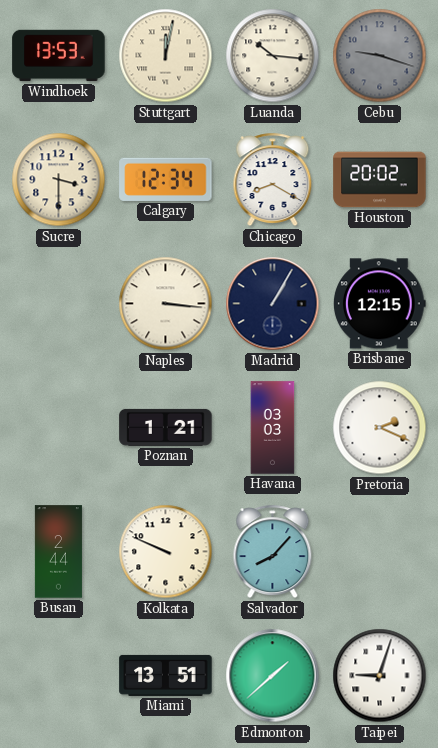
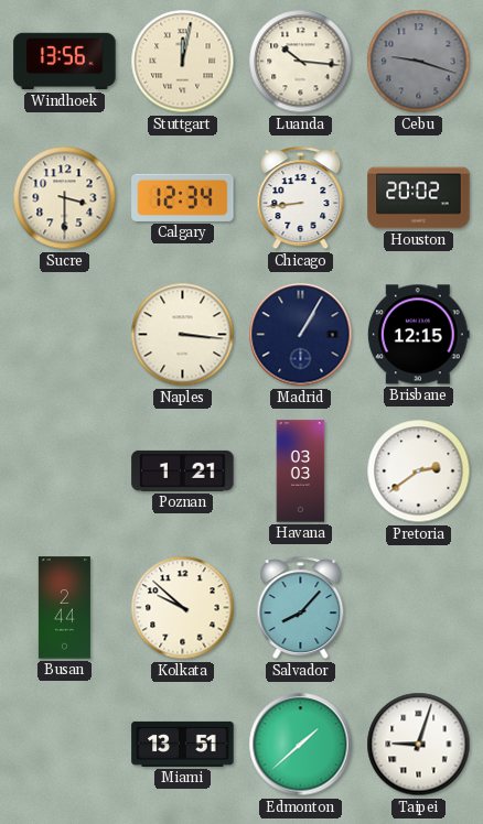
Windhoek: 13:53 -> 13:56 (65, 62)
Chicago: 8:20 -> 8:44 (301, 198)
Pretoria: 2:19 -> 2:39 (419, 471)
Kolkata: 9:49 -> 9:52 (183, 608)
